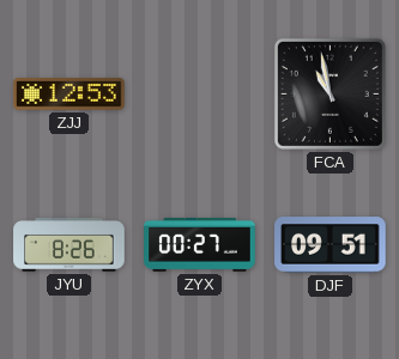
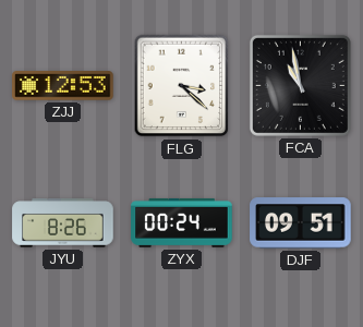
FLG: none -> 3:22 (182, 86)
ZYX: 00:27 -> 00:24 (182, 222)
